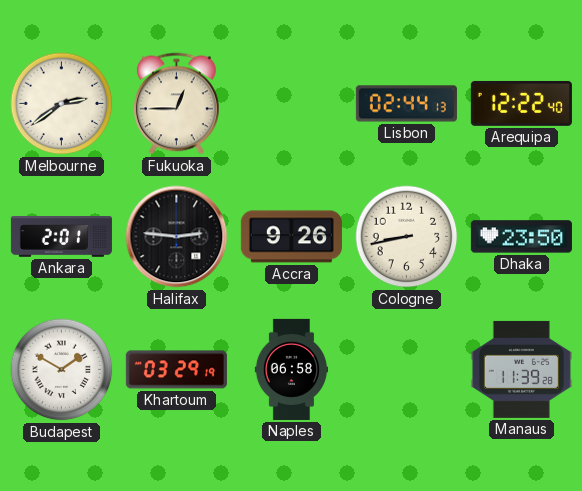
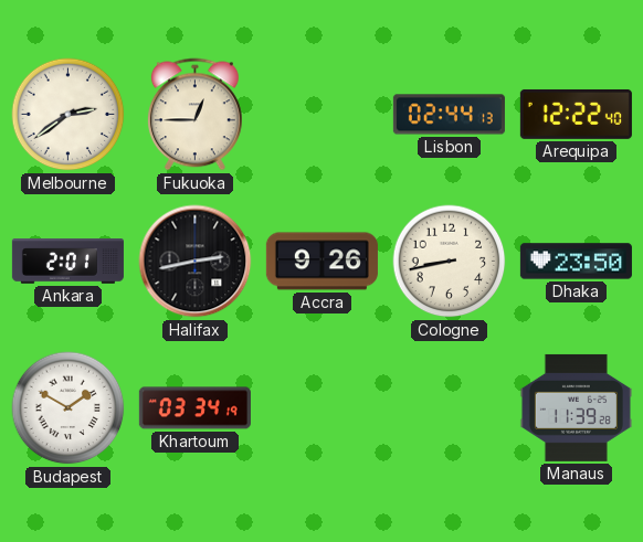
Halifax: 2:46 -> 2:43 (196, 262)
Khartoum: 03:29 -> 03:34 (194, 408)
Naples: 06:58 -> none (292, 369)
